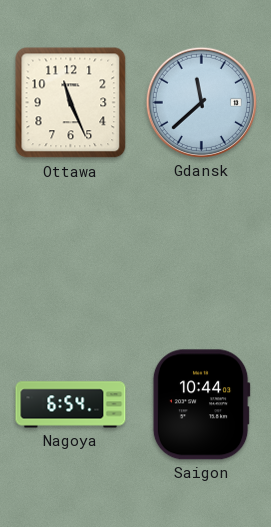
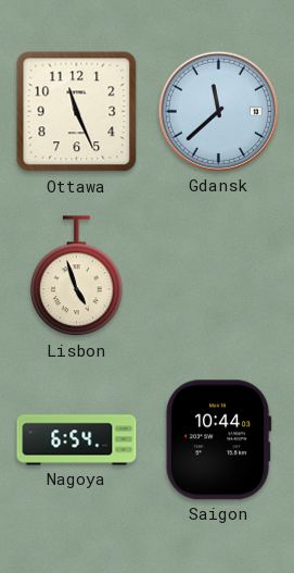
Lisbon: none -> 4:57 (77, 276)
